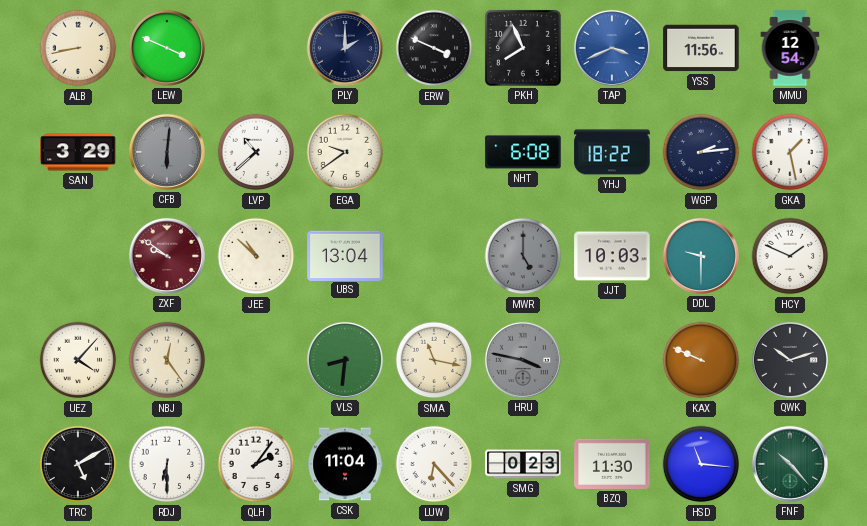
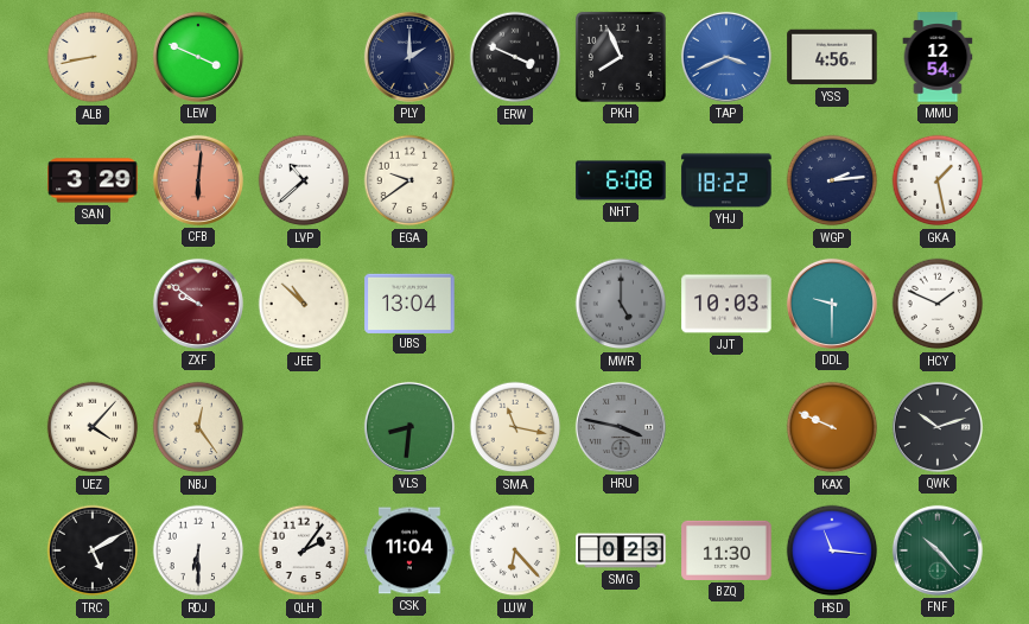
YSS: 11:56 -> 4:56 (832, 57)
CFB dial: grey -> salmon (198, 180)
